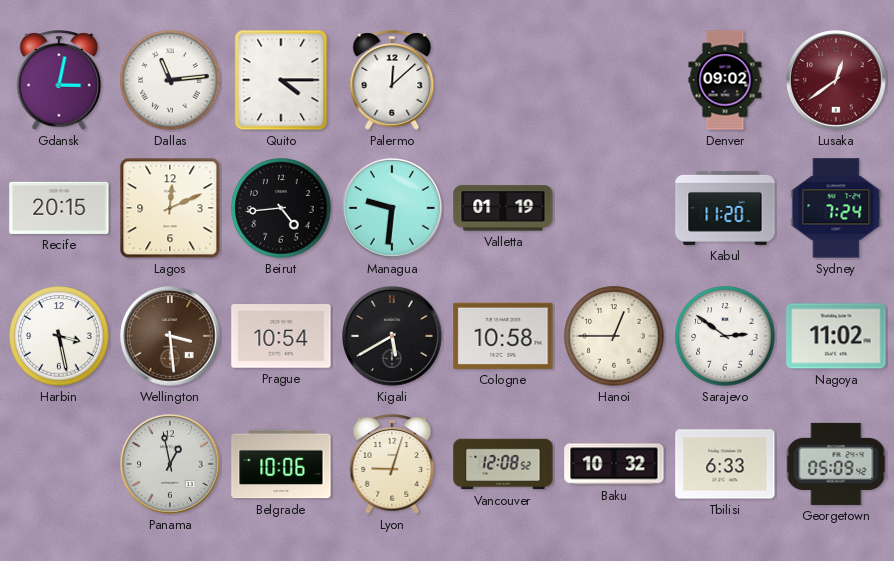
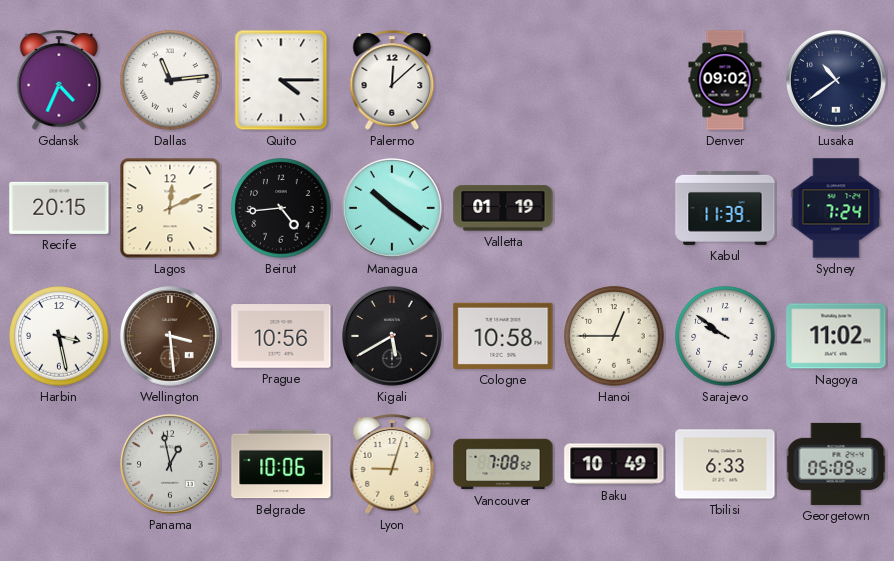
Gdansk: 3:02 -> 4:34 (59, 80)
Lusaka: 12:39 -> 10:39 (837, 81)
Lusaka dial: burgundy -> navy (837, 81)
Managua: 9:31 -> 10:21 (393, 209)
Kabul: 11:20 -> 11:39 (725, 208)
Prague: 10:54 -> 10:56 (281, 336)
Sarajevo: 2:51 -> 9:51 (725, 336)
Vancouver: 12:08 -> 7:08 (503, 464)
Baku: 10:32 -> 10:49 (614, 464)
